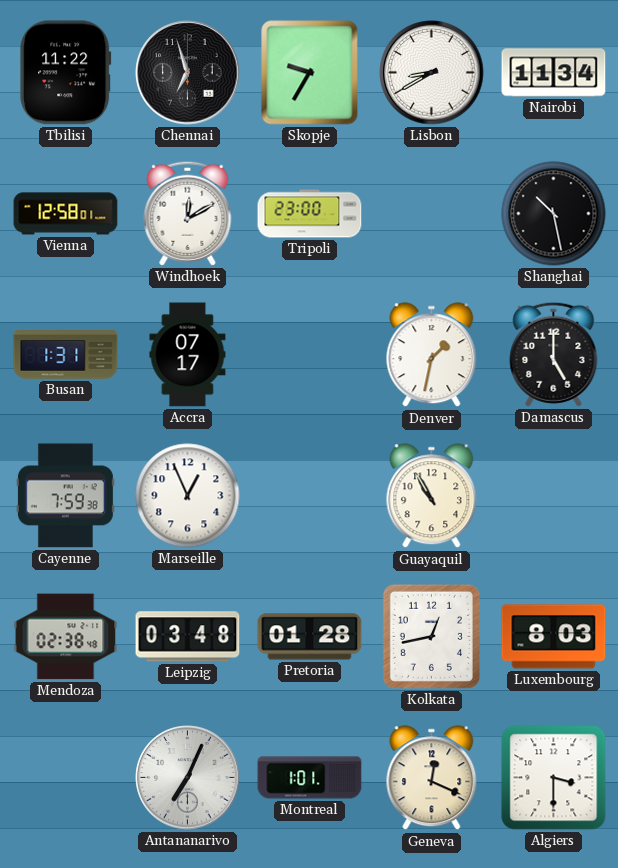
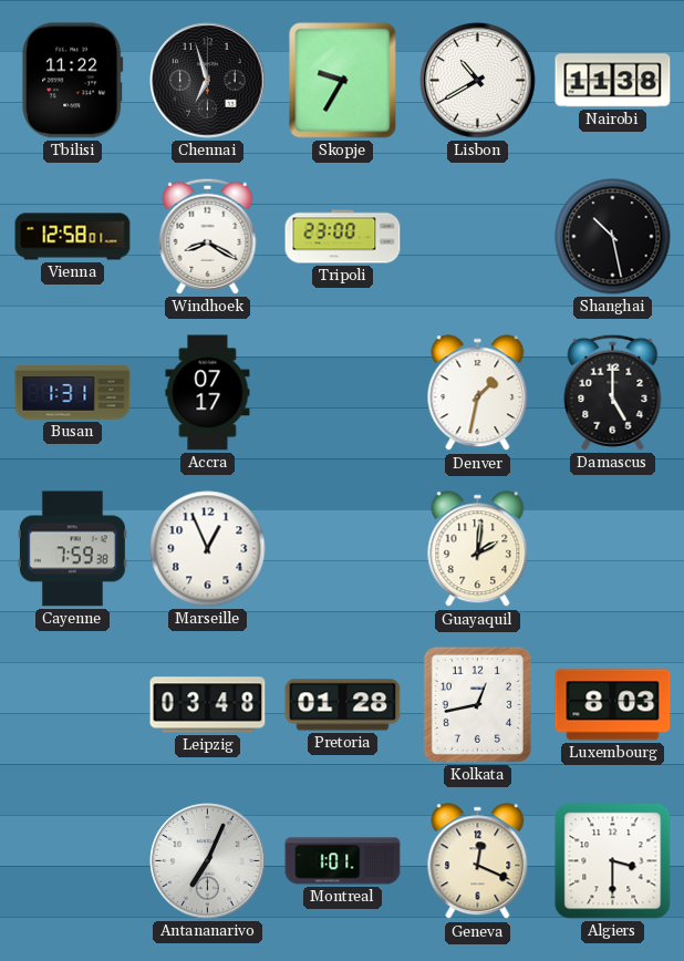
Lisbon: 8:40 -> 10:40 (478, 81)
Nairobi: 11:34 -> 11:38 (613, 81)
Windhoek: 12:10 -> 8:20 (208, 236)
Guayaquil: 10:55 -> 2:01 (478, 549)
Mendoza: 02:38 -> none (66, 637)
